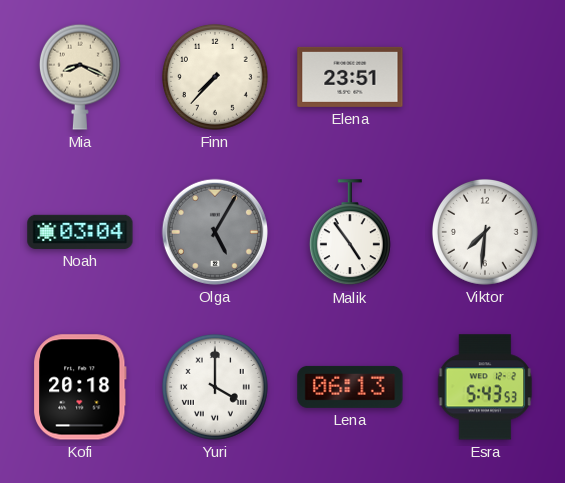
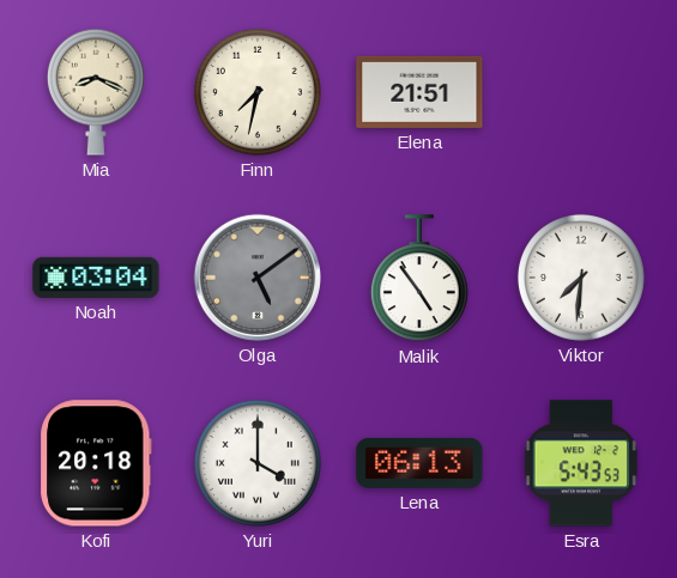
Finn: 7:37 -> 7:32 (258, 92)
Elena: 23:51 -> 21:51 (419, 92)
Olga: 5:05 -> 5:09 (256, 278)
